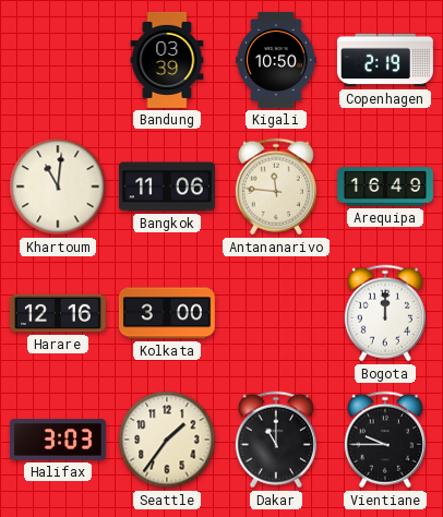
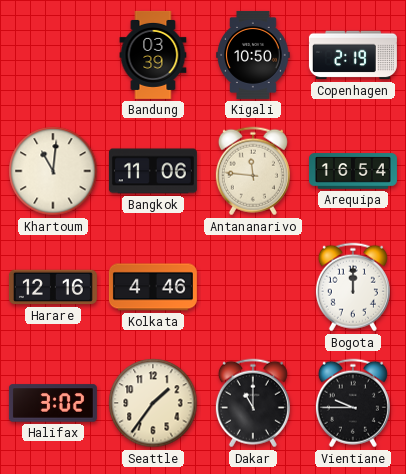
Arequipa: 16:49 -> 16:54 (353, 171)
Kolkata: 3:00 -> 4:46 (153, 287)
Halifax: 3:03 -> 3:02 (53, 403)
